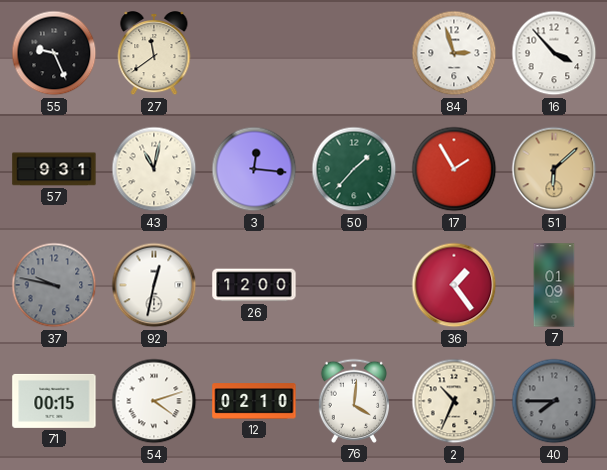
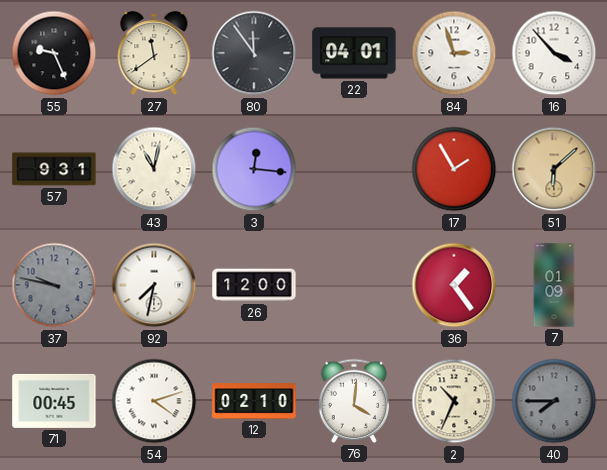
80: none -> 11:54 (254, 53)
22: none -> 04:01 (354, 53)
50: 1:37 -> none (354, 169)
92: 12:32 -> 7:32 (154, 285)
71: 00:15 -> 00:45 (54, 401)
